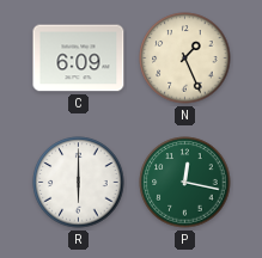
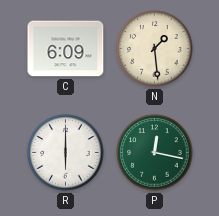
N: 1:26 -> 1:29 (155, 49)
